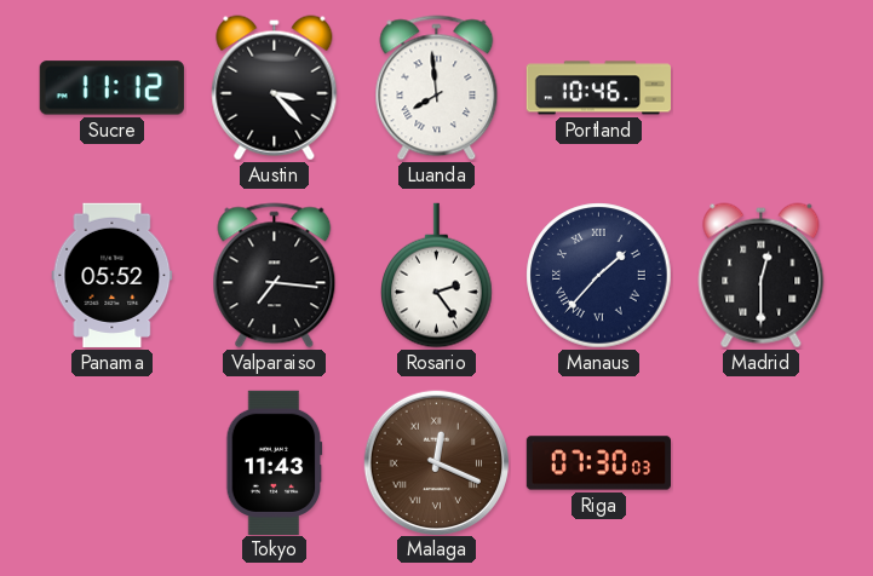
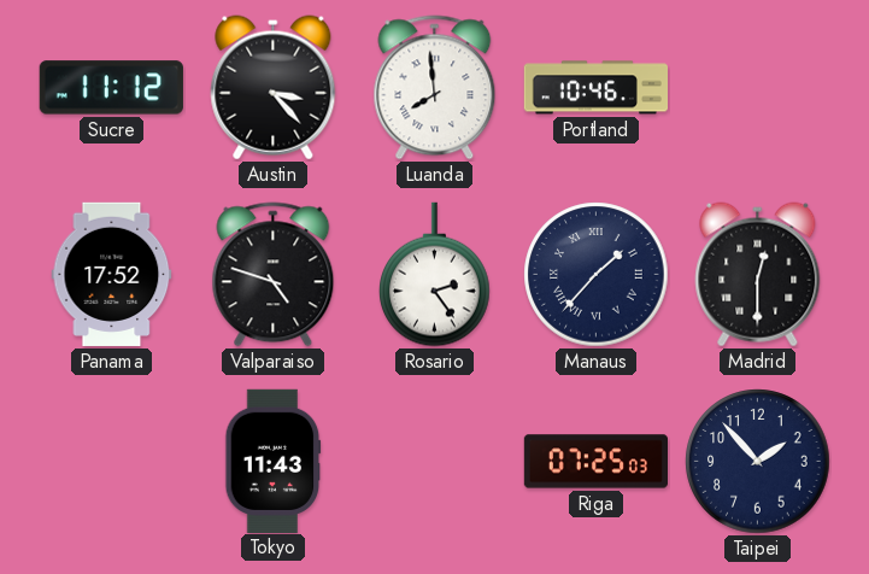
Panama: 05:52 -> 17:52 (112, 274)
Valparaiso: 7:16 -> 4:48 (274, 275)
Malaga: 12:19 -> none (436, 462)
Riga: 07:30 -> 07:25 (595, 462)
Taipei: none -> 1:53 (758, 462)
